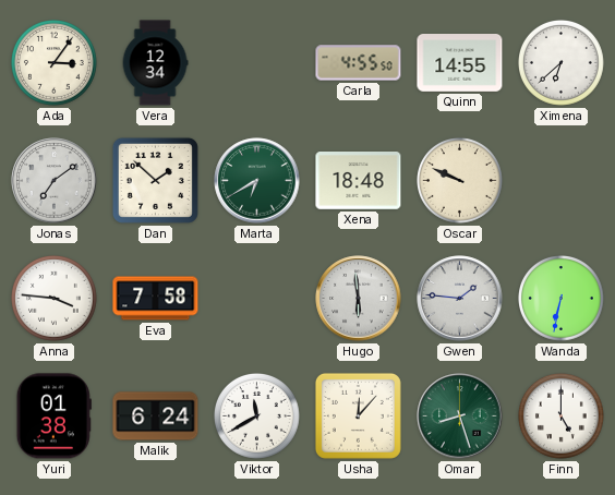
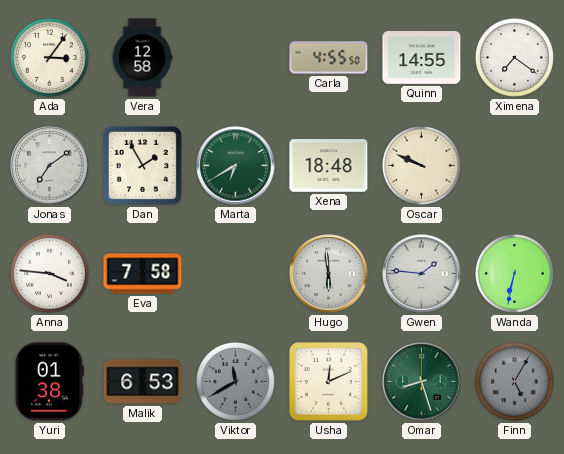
Vera: 12:34 -> 12:58 (142, 58)
Ximena: 6:38 -> 7:21 (515, 58)
Dan: 1:52 -> 1:55 (142, 165)
Malik: 6:24 -> 6:53 (143, 382)
Viktor dial: white -> grey (236, 382)
Usha: 12:07 -> 12:11 (328, 381)
Finn: 5:00 -> 5:05 (515, 382)
Finn dial: white -> grey (515, 382)
